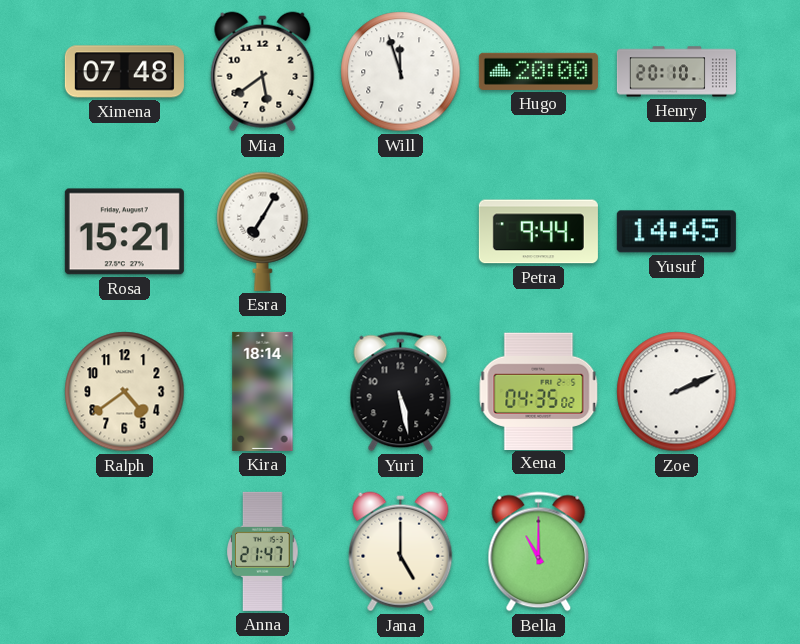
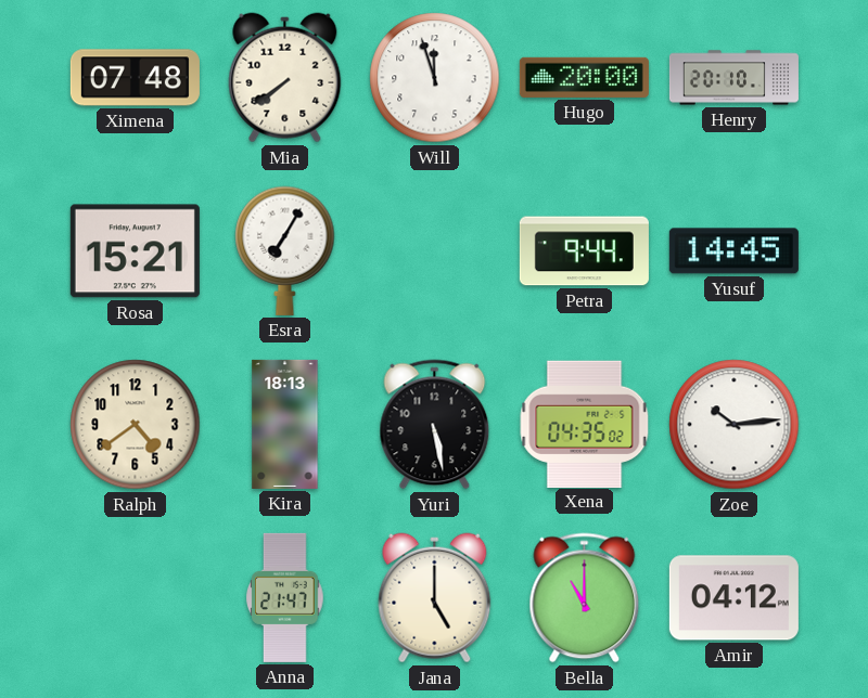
Mia: 5:39 -> 7:39 (285, 78)
Kira: 18:14 -> 18:13 (285, 424)
Zoe: 2:11 -> 10:14 (735, 425)
Amir: none -> 04:12 (733, 598)
